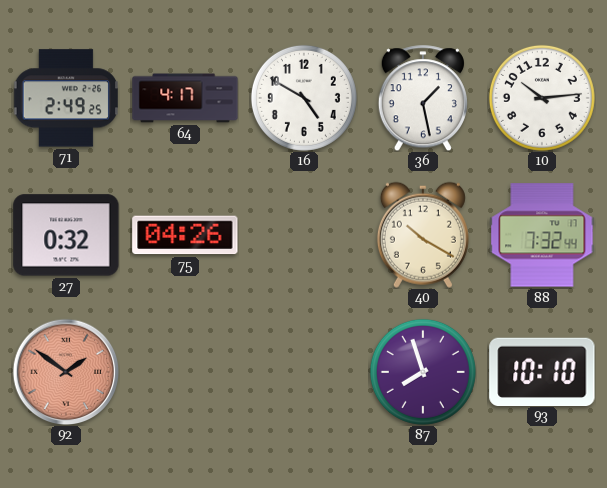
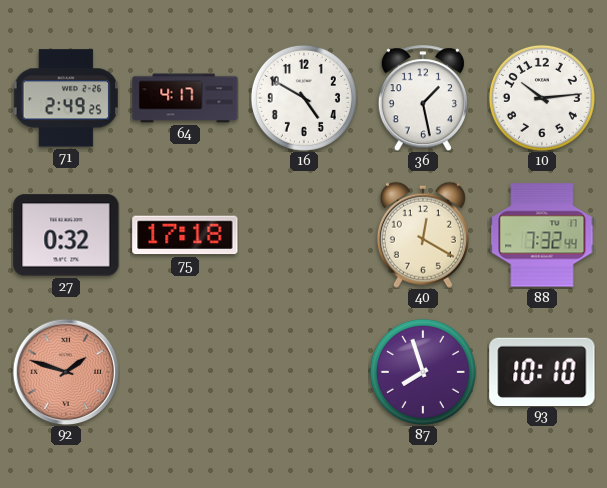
75: 04:26 -> 17:18 (185, 235)
40: 10:20 -> 12:20 (423, 235)
92: 1:51 -> 1:48 (66, 372)
